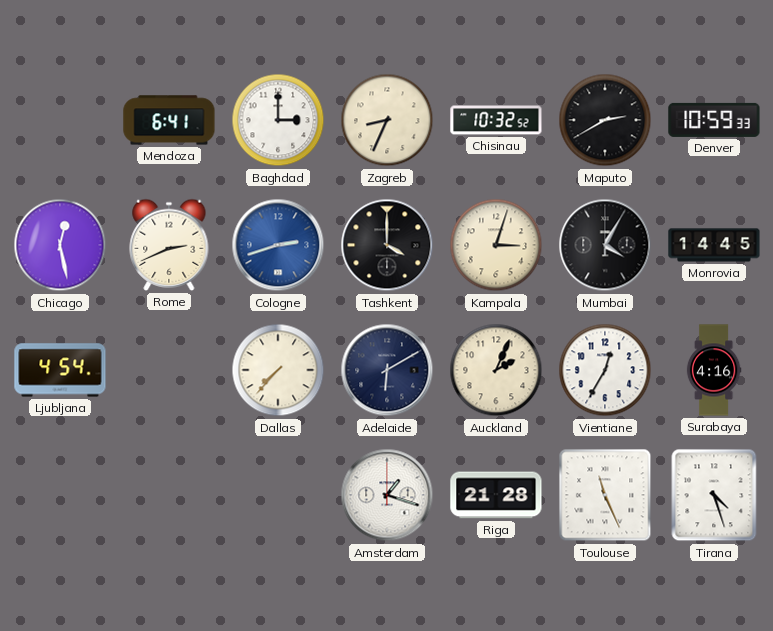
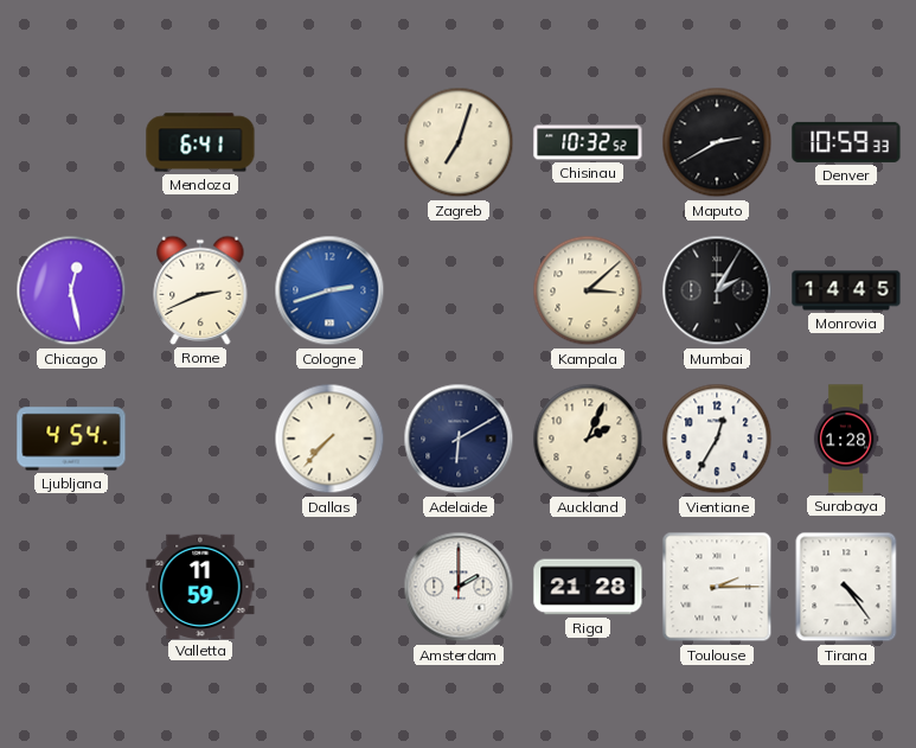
Baghdad: 3:00 -> none (278, 120)
Zagreb: 8:34 -> 7:03 (459, 142)
Tashkent: 4:00 -> none (387, 245)
Kampala: 3:03 -> 3:08 (588, 290)
Mumbai: 4:05 -> 2:05 (717, 290)
Surabaya: 4:16 -> 1:28 (846, 439)
Valletta: none -> 11:59 (200, 586)
Amsterdam: 1:18 -> 2:00 (459, 587)
Toulouse: 11:26 -> 2:15 (717, 587)
Tirana: 4:27 -> 4:24 (846, 587)
